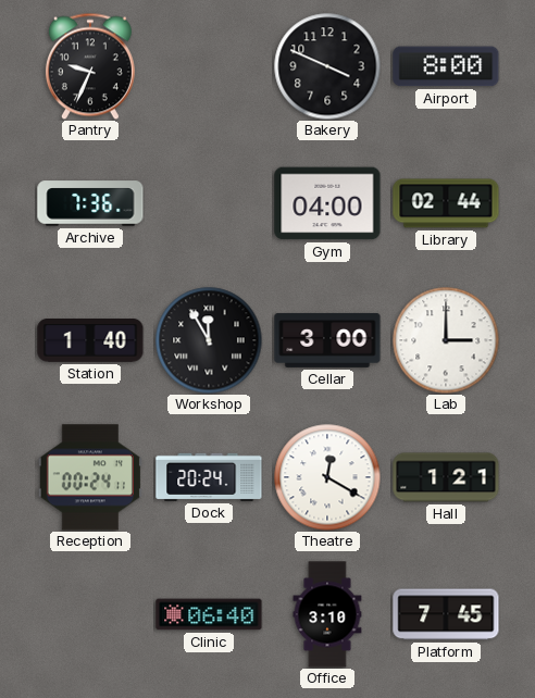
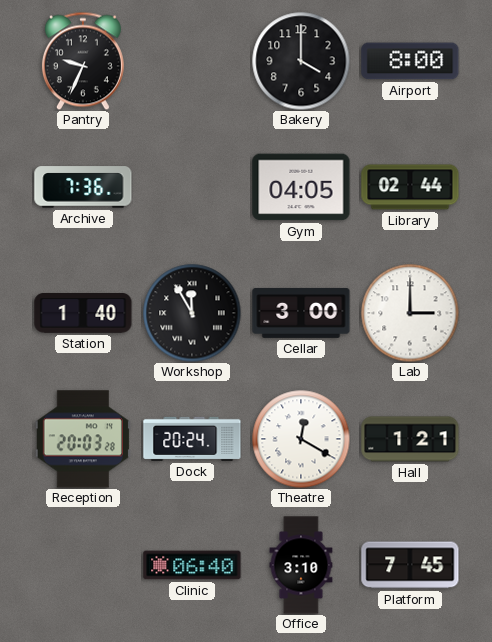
Bakery: 3:49 -> 4:00 (301, 61)
Gym: 04:00 -> 04:05 (301, 187)
Reception: 00:24 -> 20:03 (83, 439)
